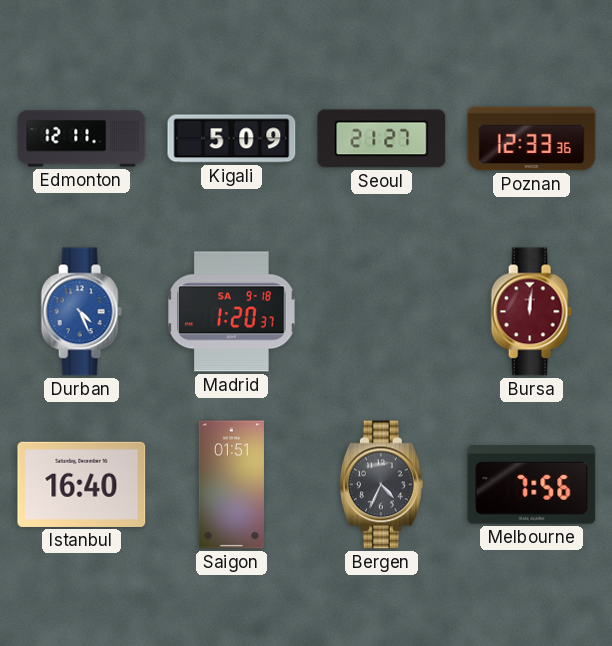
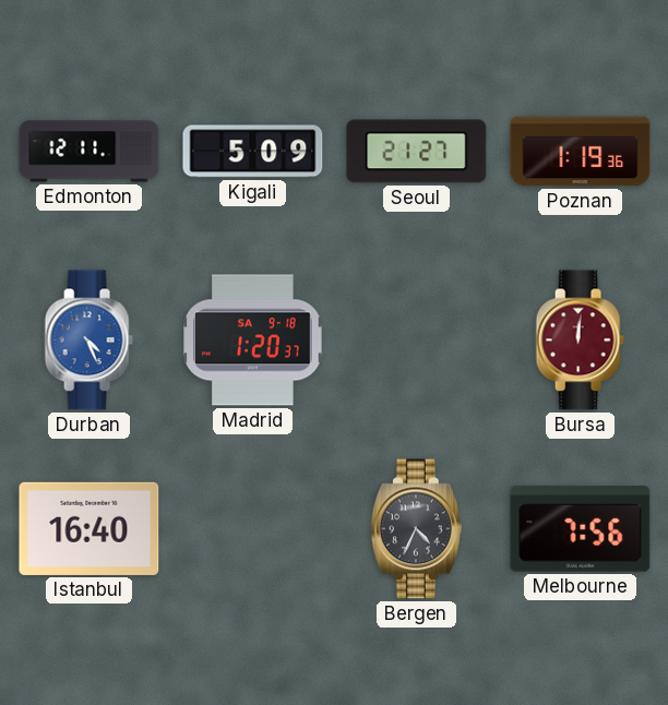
Poznan: 12:33 -> 1:19 (581, 152)
Saigon: 01:51 -> none (231, 485)
